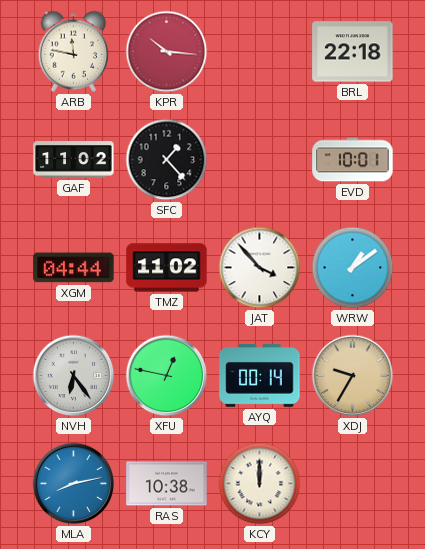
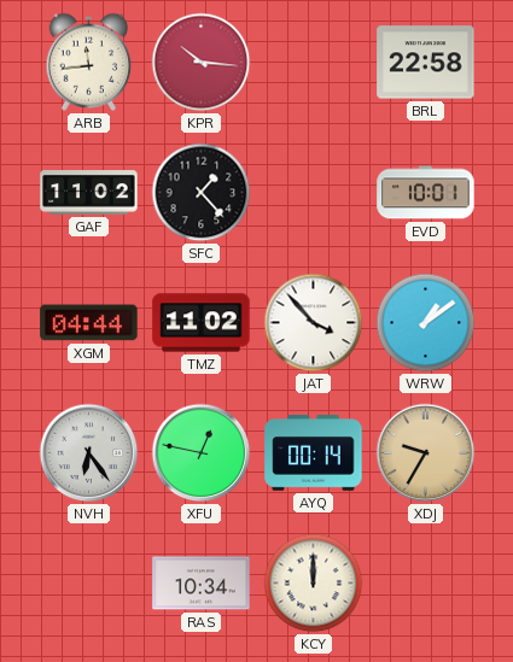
ARB: 11:47 -> 11:44 (89, 61)
BRL: 22:18 -> 22:58 (426, 63)
MLA: 8:13 -> none (74, 484)
RAS: 10:38 -> 10:34 (202, 584)
